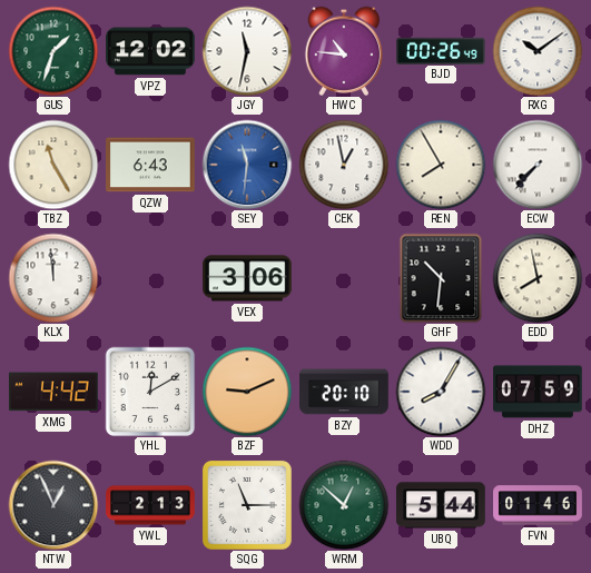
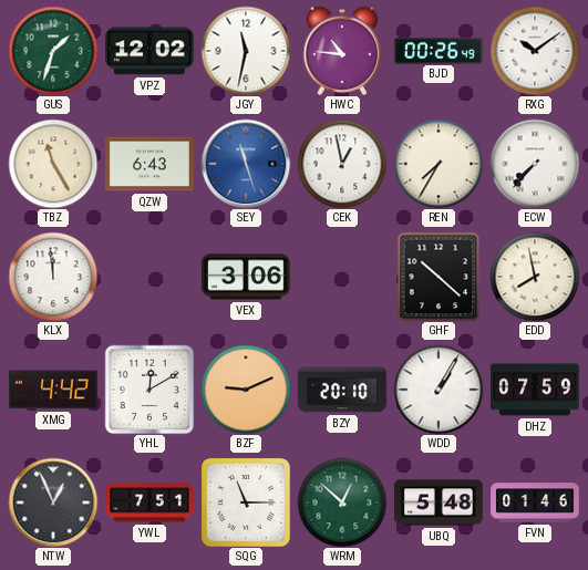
SEY: 11:31 -> 11:27 (246, 164)
REN: 7:55 -> 7:35 (439, 164)
GHF: 10:31 -> 10:22 (439, 277)
WDD: 8:05 -> 1:05 (439, 390)
YWL: 2:13 -> 7:51 (149, 502)
UBQ: 5:44 -> 5:48 (440, 502)
